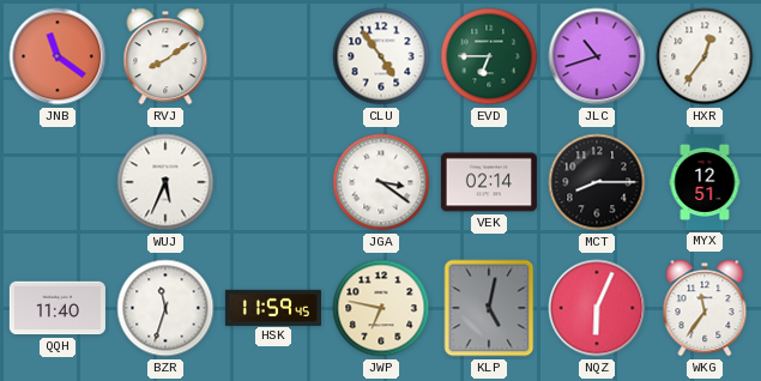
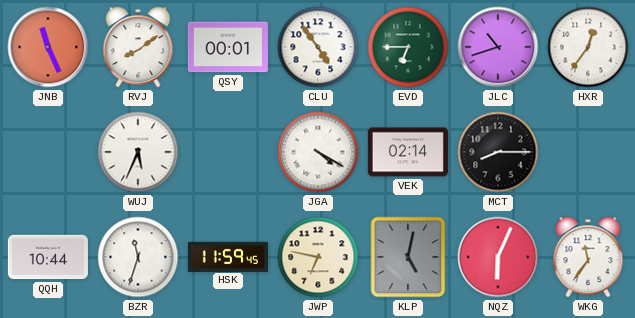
JNB: 11:21 -> 11:26 (48, 47)
QSY: none -> 00:01 (228, 47)
JGA: 3:21 -> 4:20 (318, 152)
MYX: 12:51 -> none (705, 182)
QQH: 11:40 -> 10:44 (48, 257)
